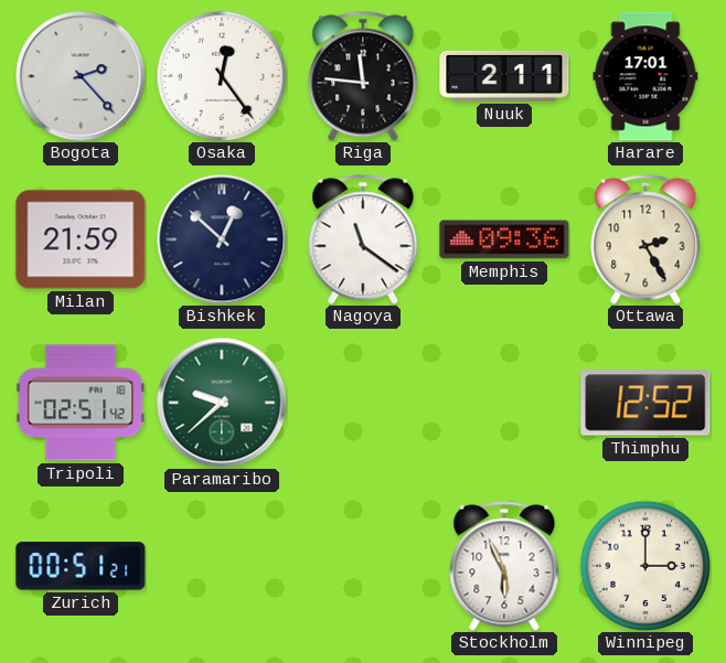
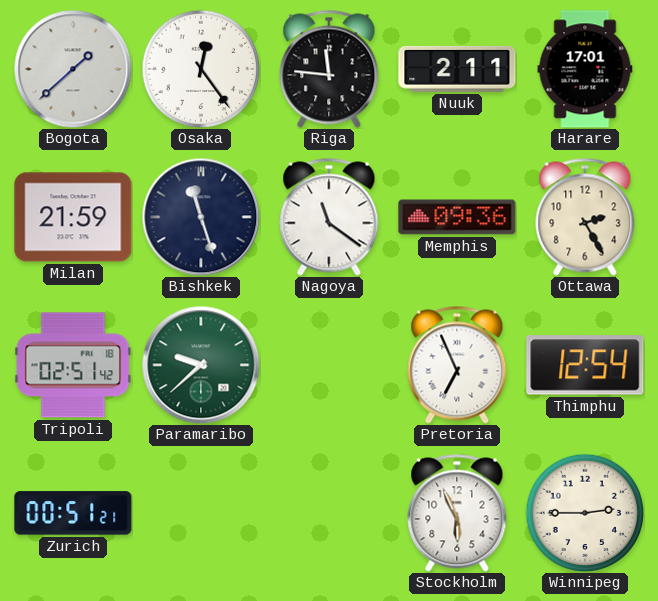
Bogota: 2:23 -> 1:38 (73, 69)
Bishkek: 12:52 -> 11:27 (201, 217)
Pretoria: none -> 6:56 (457, 365)
Thimphu: 12:52 -> 12:54 (585, 365)
Winnipeg: 3:00 -> 2:45 (585, 513)
